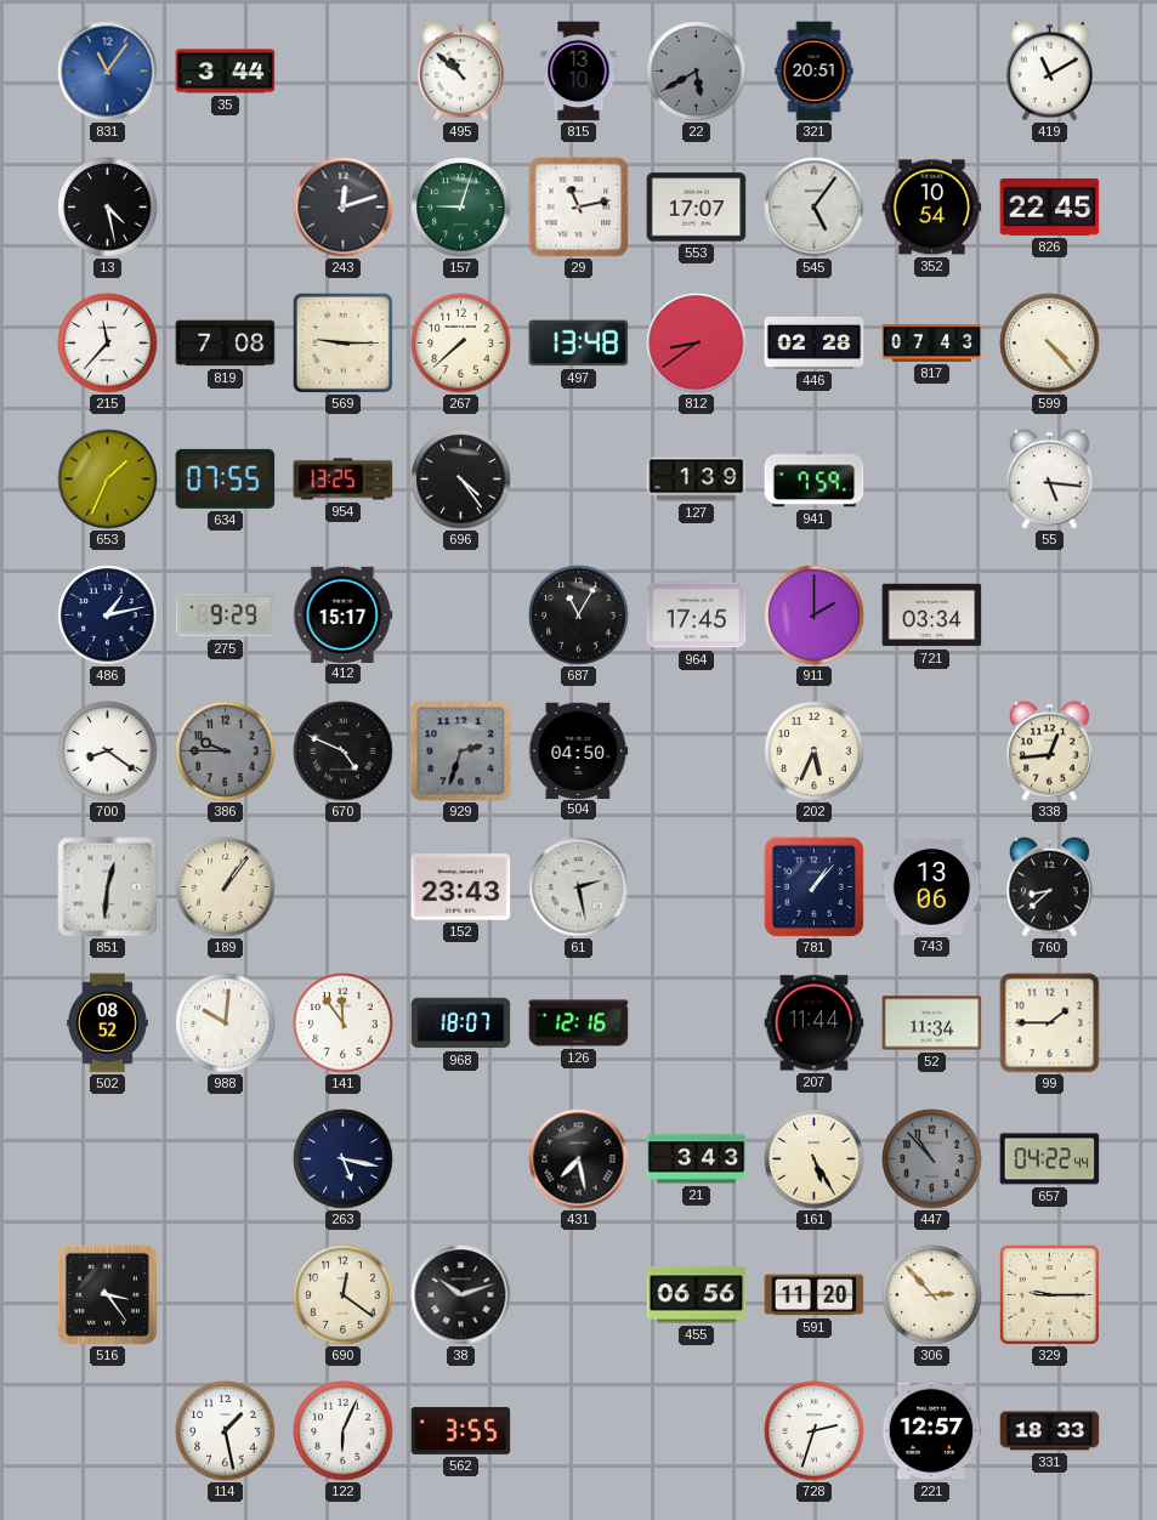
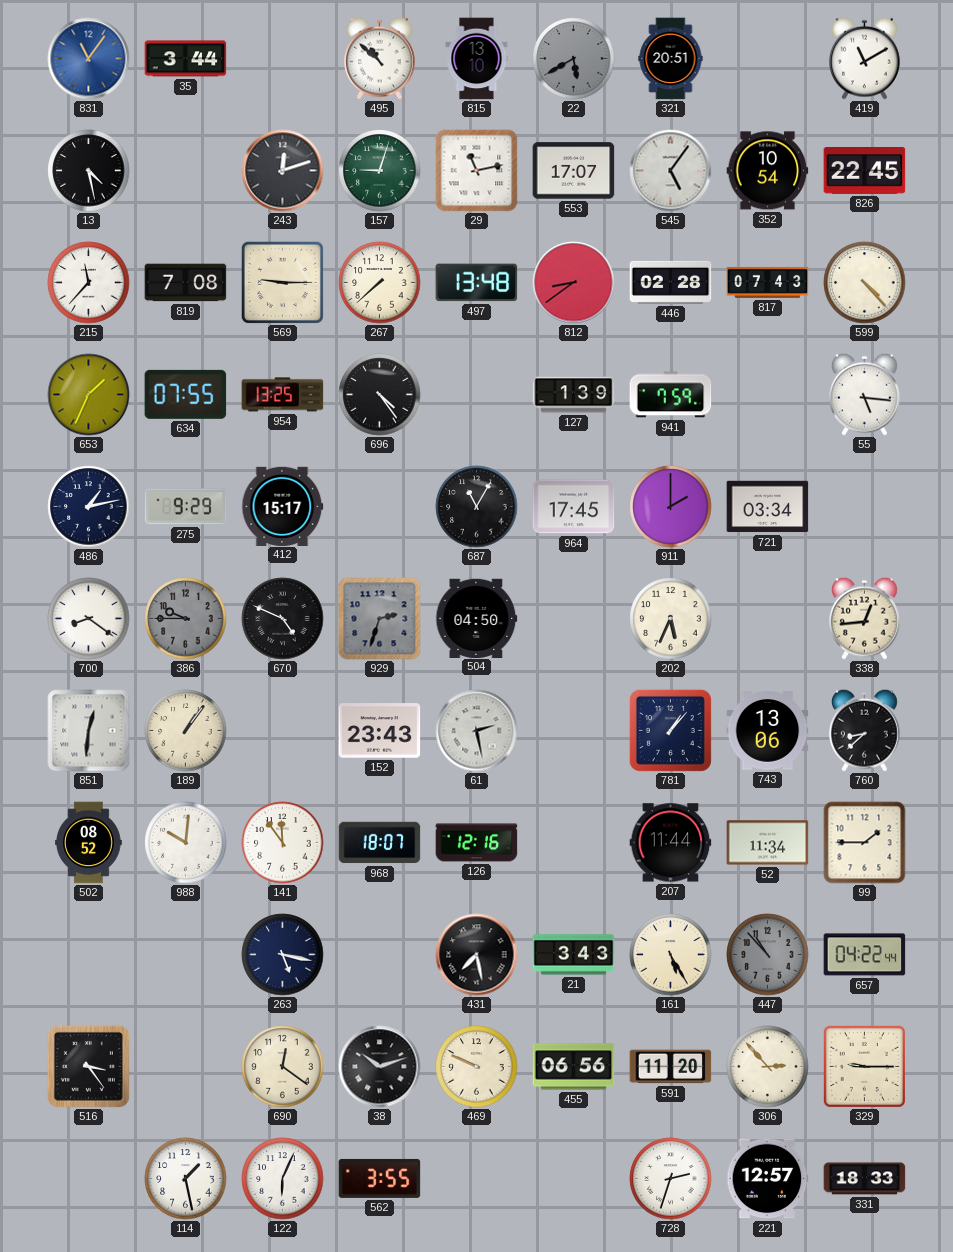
469: none -> 9:49 (477, 1067)
